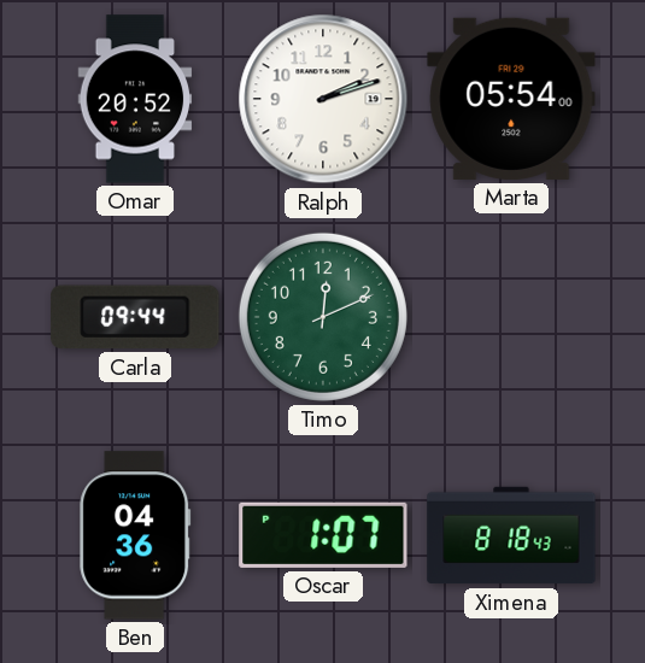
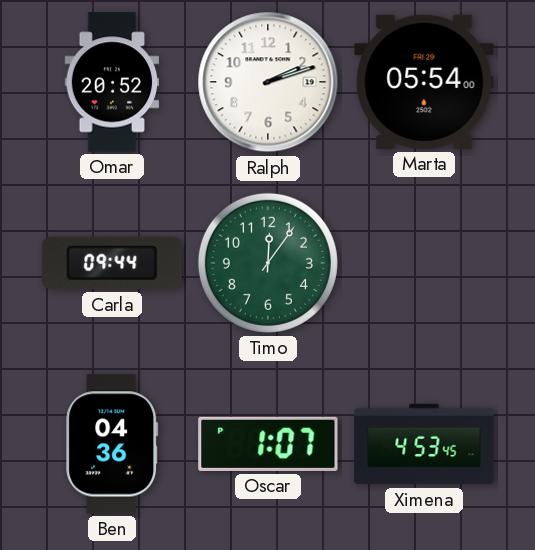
Timo: 12:11 -> 12:06 (268, 263)
Ximena: 8:18 -> 4:53 (424, 444)
